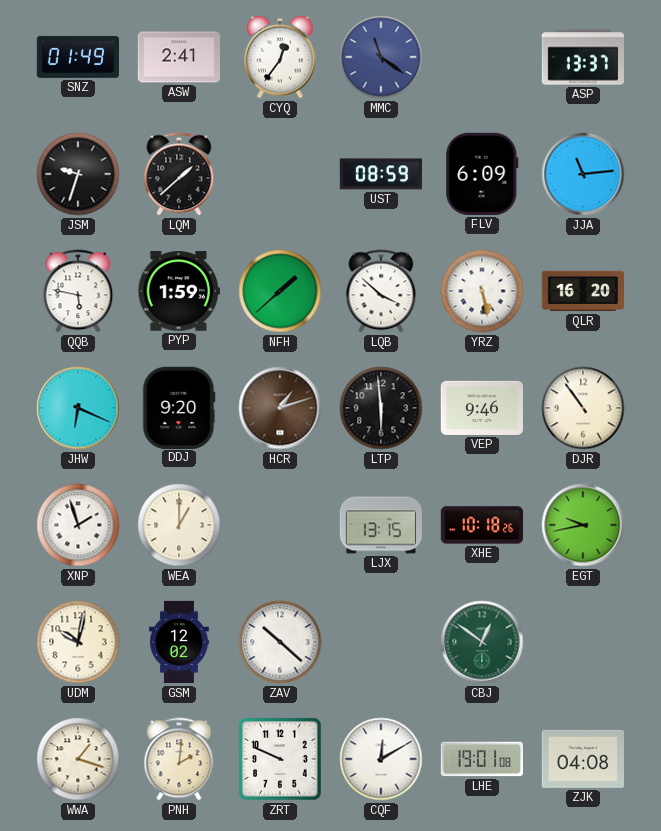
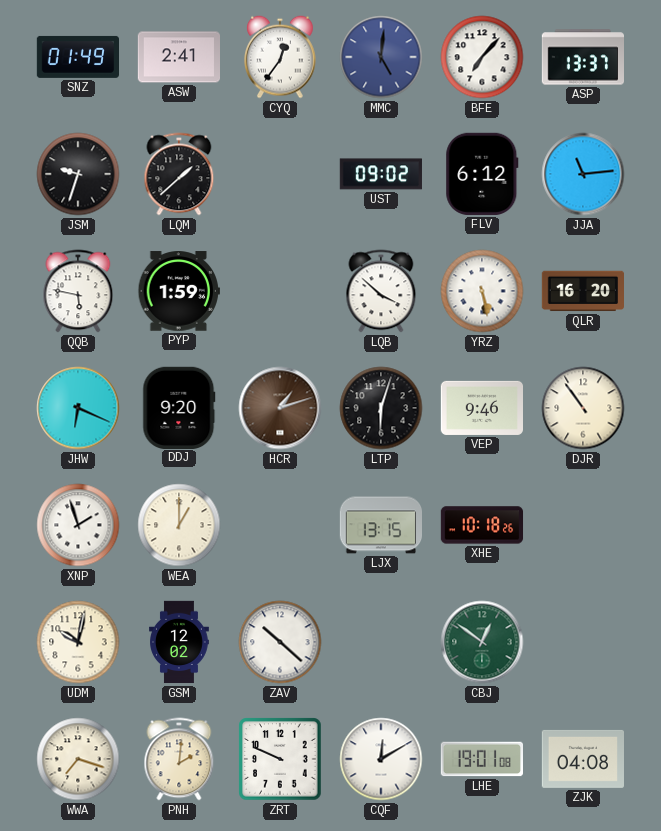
MMC: 11:21 -> 5:01 (381, 57)
BFE: none -> 7:07 (482, 57)
UST: 08:59 -> 09:02 (381, 174)
FLV: 6:09 -> 6:12 (482, 174)
NFH: 1:38 -> none (280, 291)
LTP: 5:59 -> 6:03 (381, 408)
EGT: 9:43 -> none (583, 525)
WWA: 1:18 -> 7:18 (78, 759)
